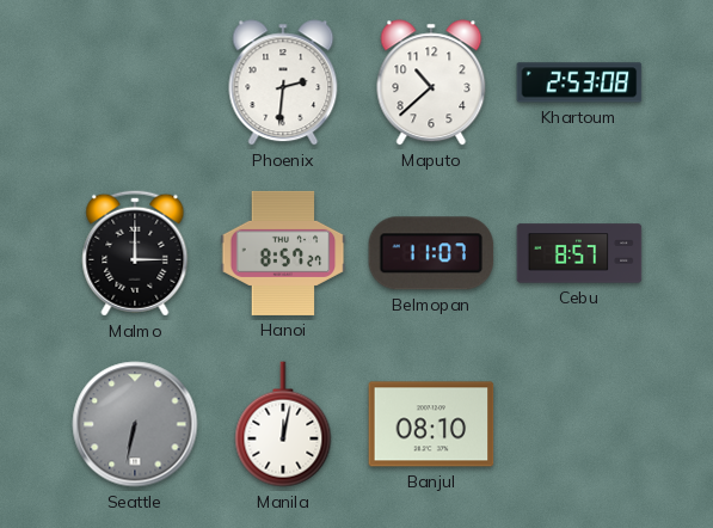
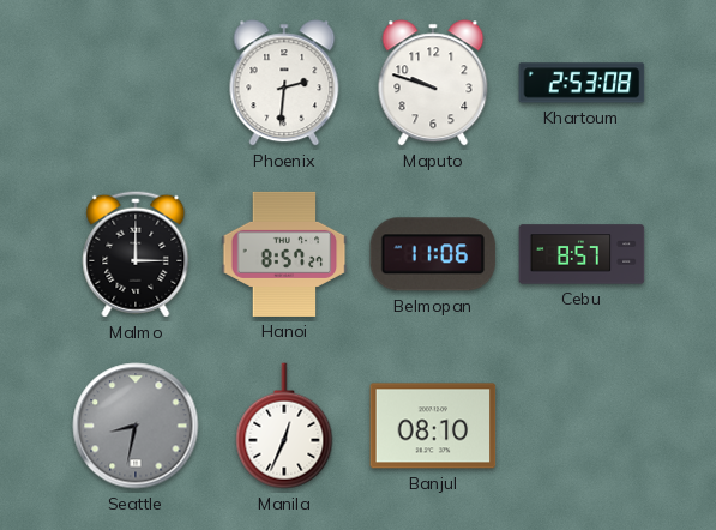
Maputo: 10:38 -> 9:48 (433, 83)
Belmopan: 11:07 -> 11:06 (433, 254)
Seattle: 6:32 -> 8:32 (136, 426)
Manila: 12:02 -> 12:34 (284, 426)
